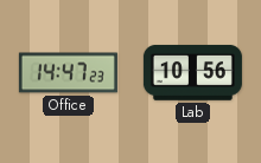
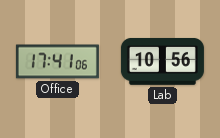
Office: 14:47 -> 17:41 (57, 62)
